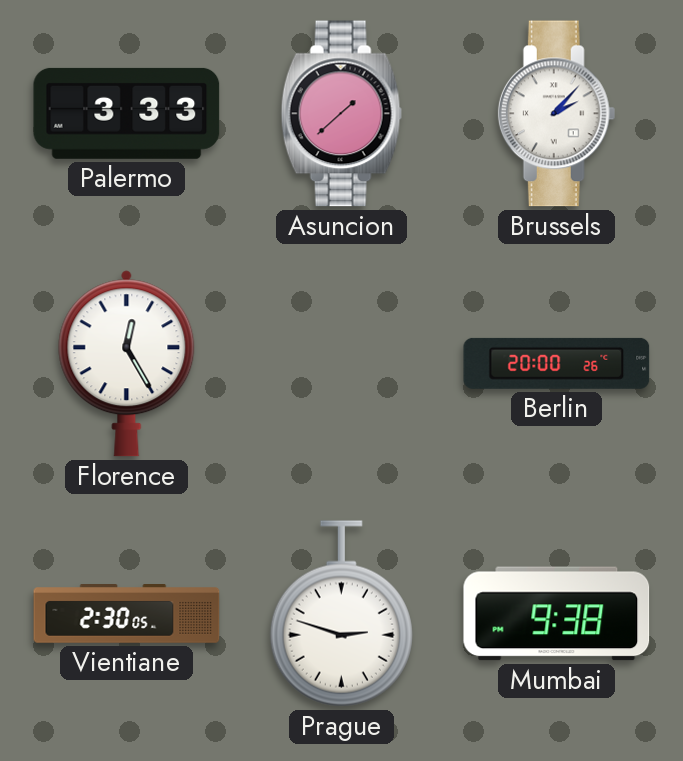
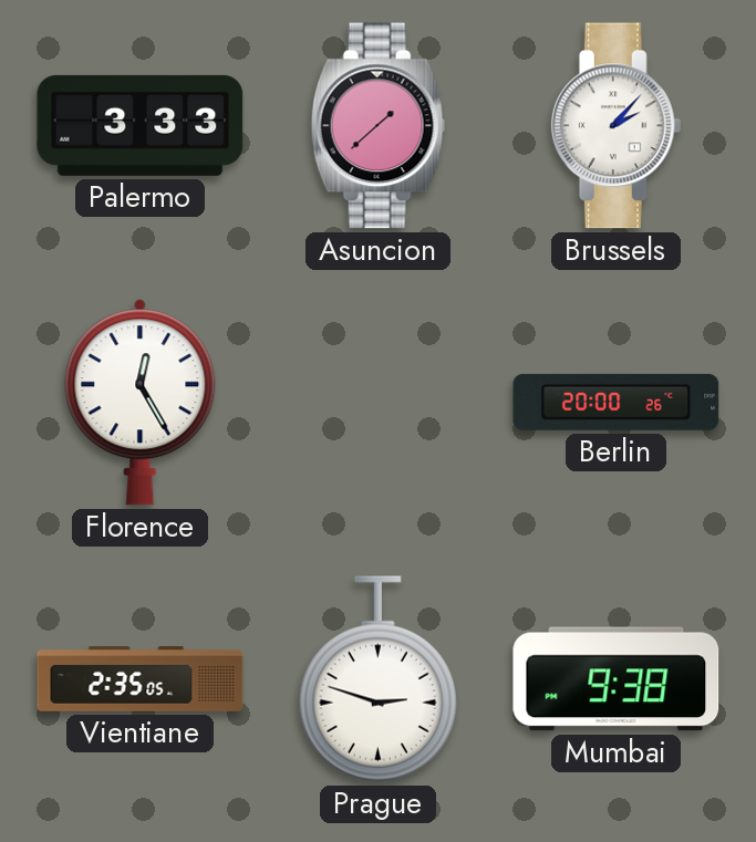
Vientiane: 2:30 -> 2:35 (141, 679)
